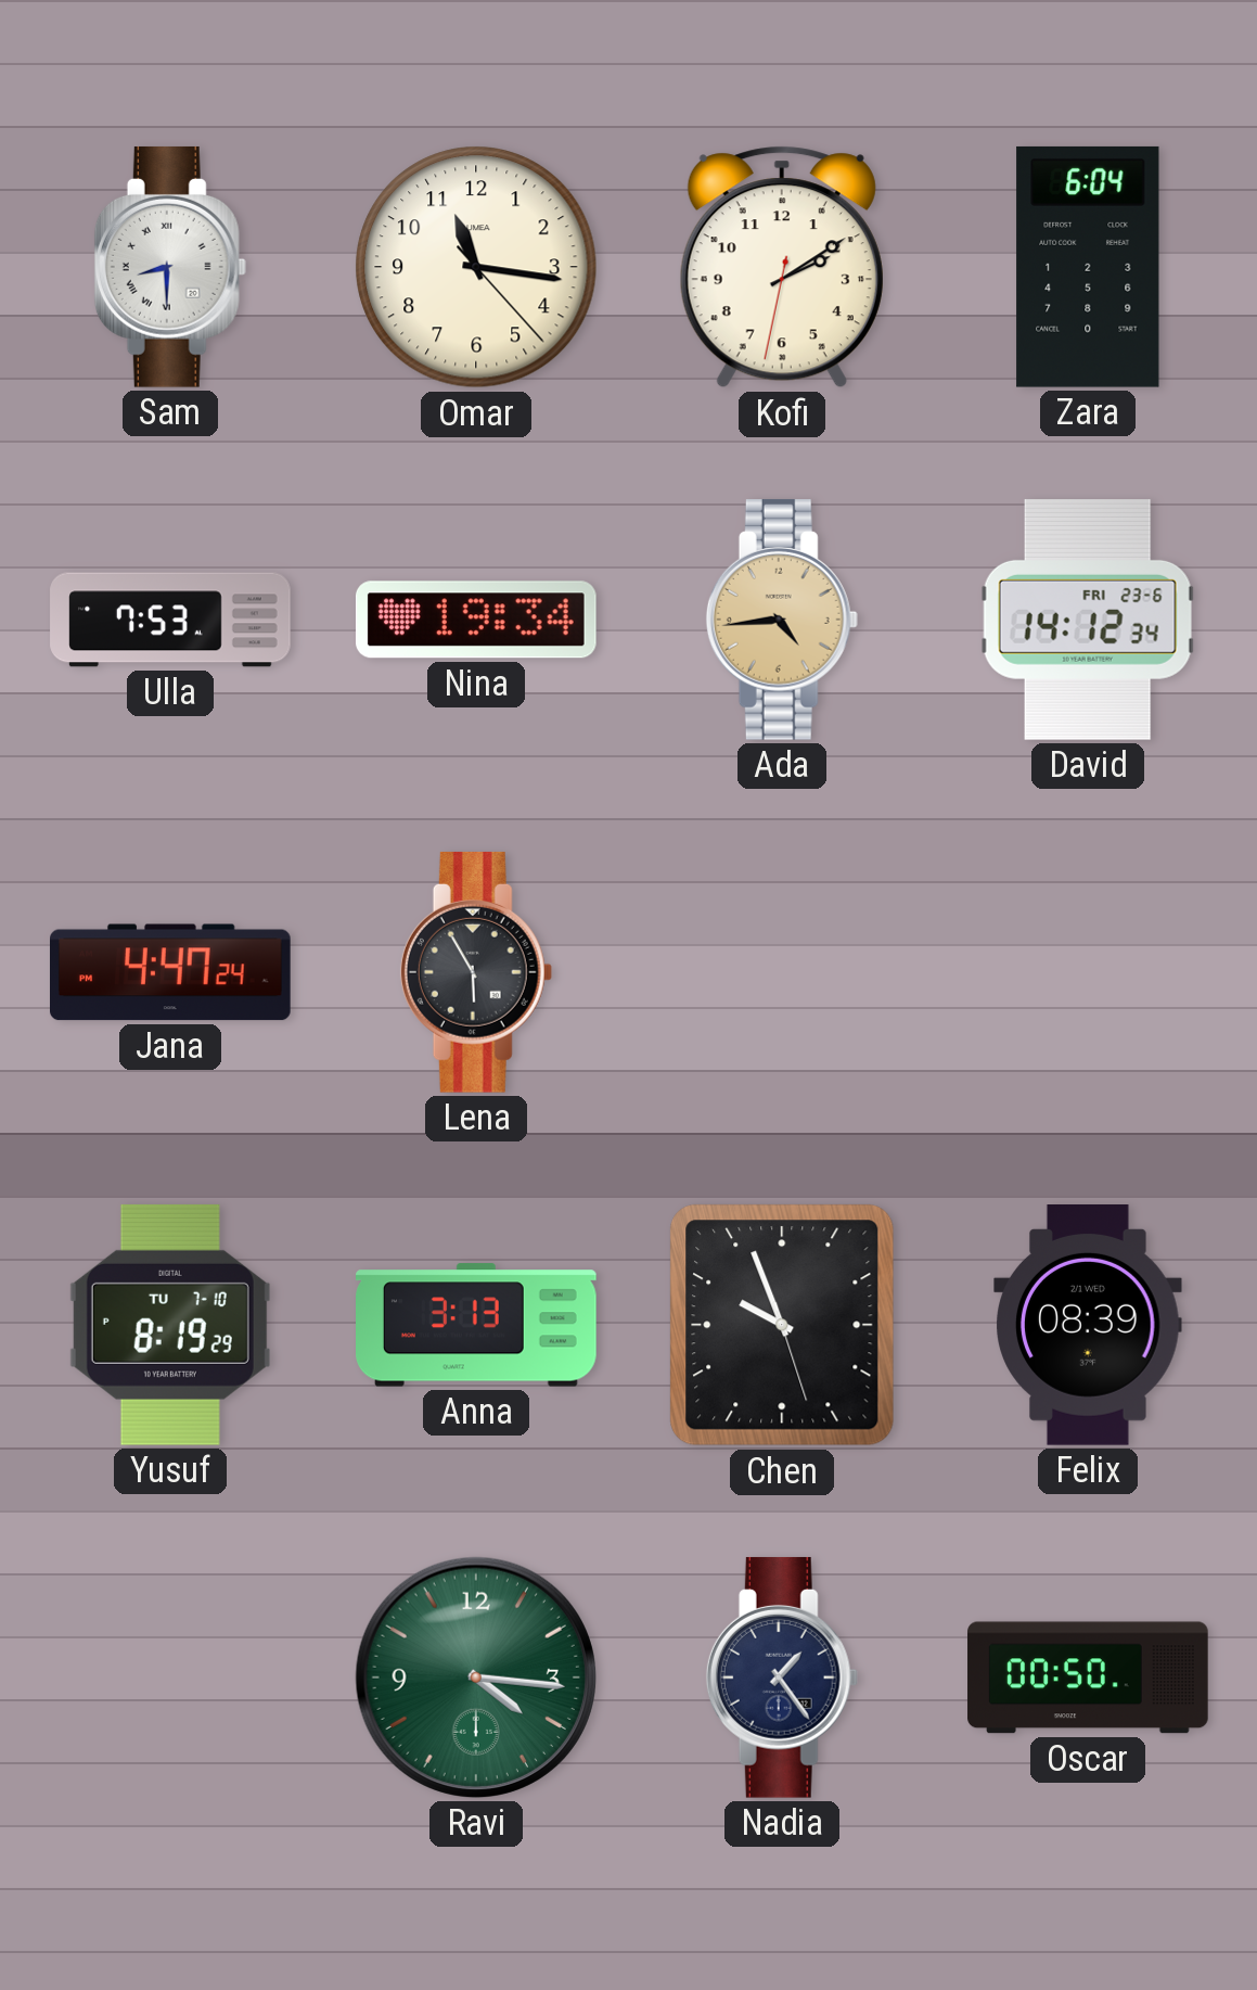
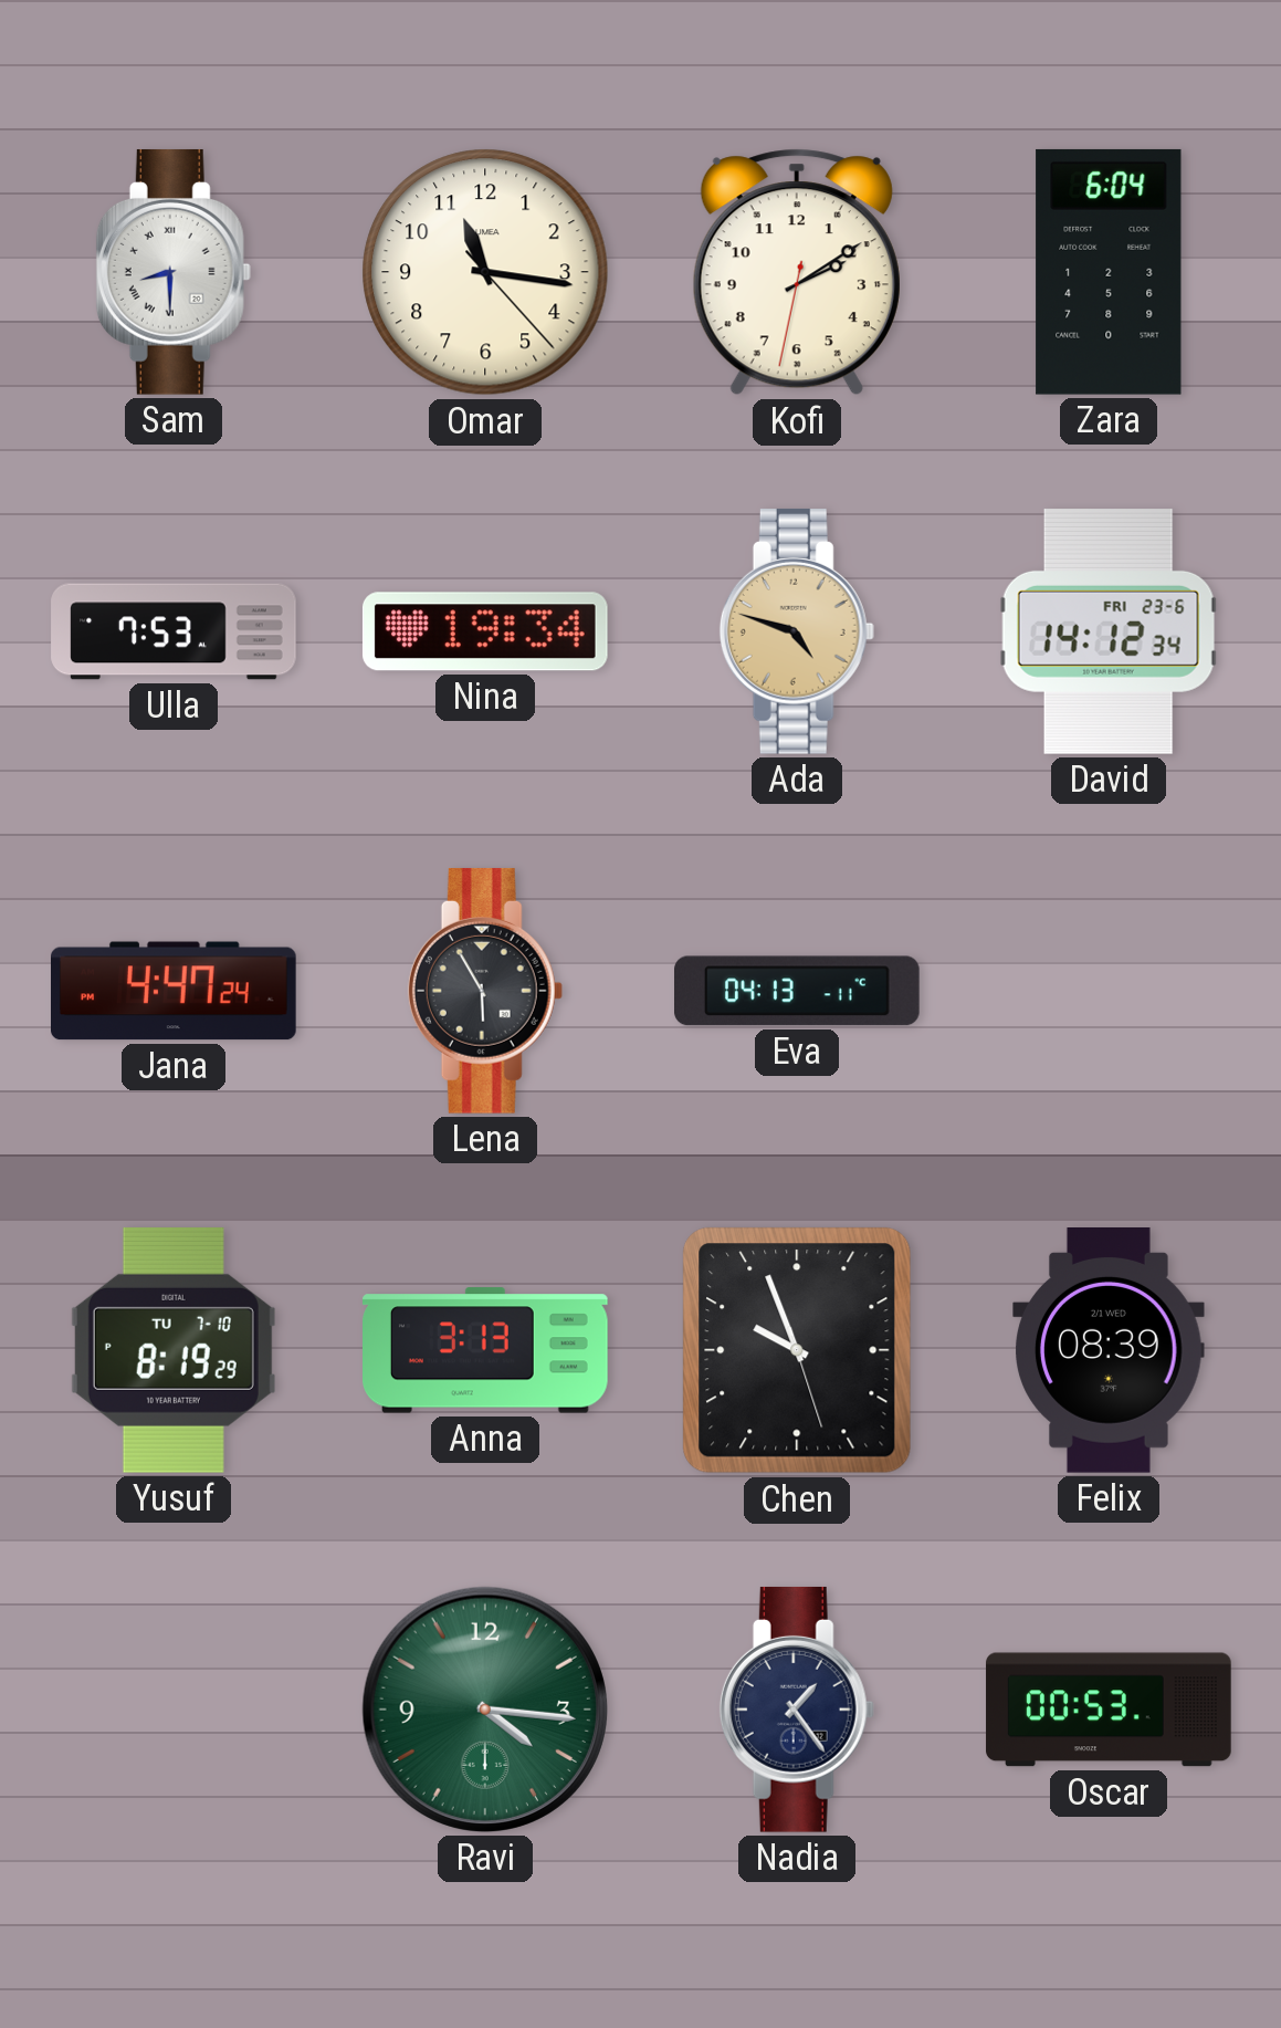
Ada: 4:44 -> 4:48 (797, 631)
Eva: none -> 04:13 (798, 991)
Oscar: 00:50 -> 00:53 (1109, 1710)
